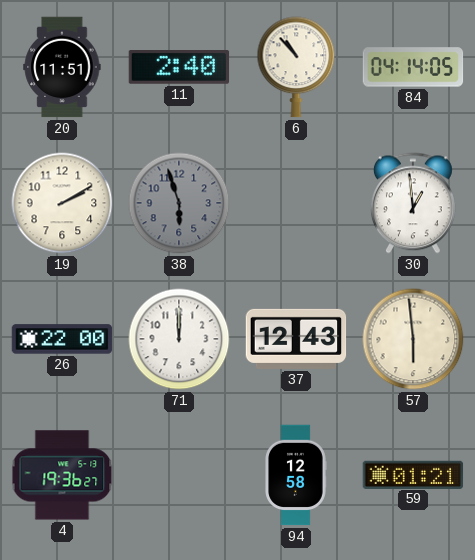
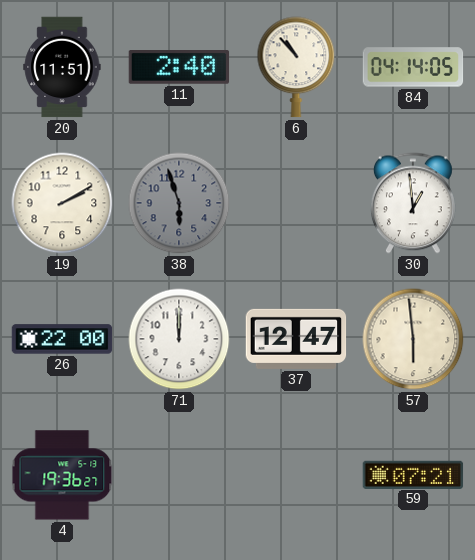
37: 12:43 -> 12:47 (296, 339)
94: 12:58 -> none (296, 475)
59: 01:21 -> 07:21 (413, 474)
